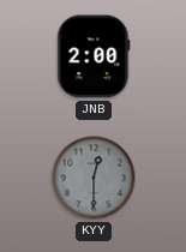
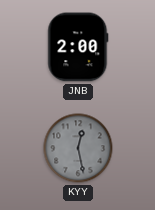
KYY: 12:30 -> 12:28 (78, 148)
